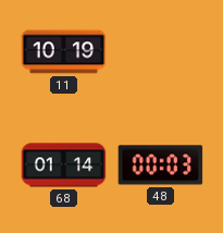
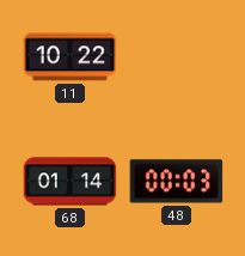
11: 10:19 -> 10:22 (71, 57)
